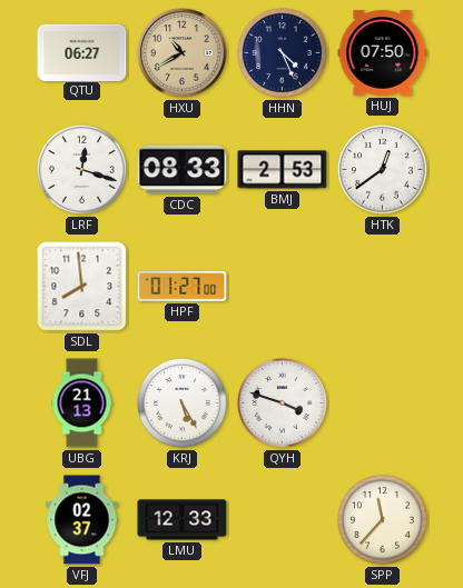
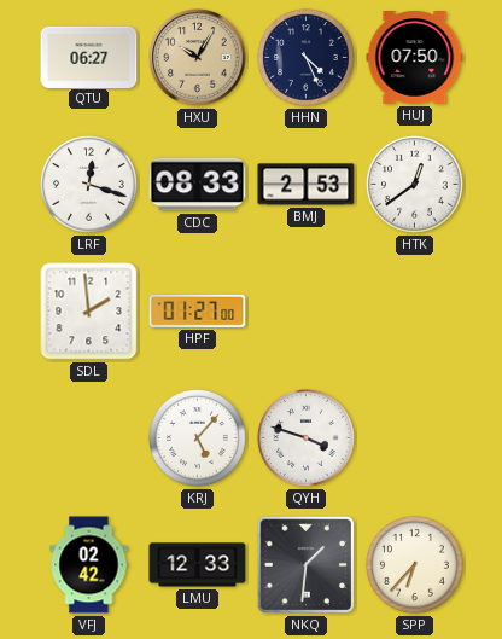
HXU: 10:40 -> 10:05 (198, 58)
SDL: 7:59 -> 1:59 (89, 312)
UBG: 21:13 -> none (82, 403)
KRJ: 5:25 -> 5:07 (198, 438)
VFJ: 02:37 -> 02:42 (89, 565)
NKQ: none -> 1:31 (305, 564)
SPP: 11:37 -> 6:37 (415, 565)
